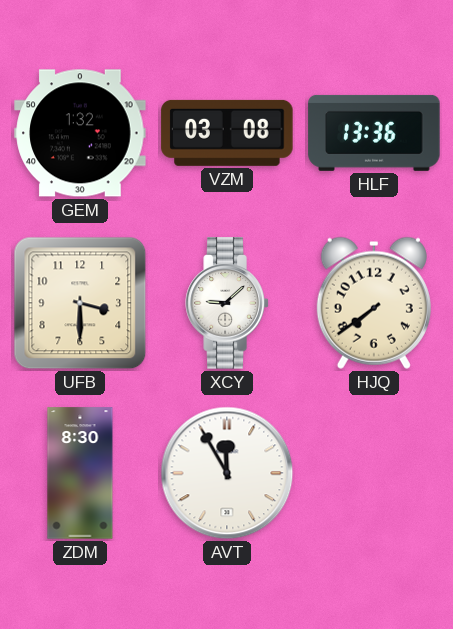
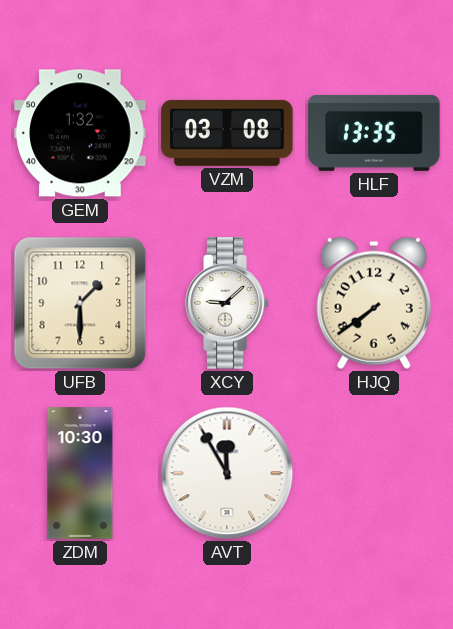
HLF: 13:36 -> 13:35 (374, 133)
UFB: 3:30 -> 1:30 (80, 303)
ZDM: 8:30 -> 10:30 (80, 473)
